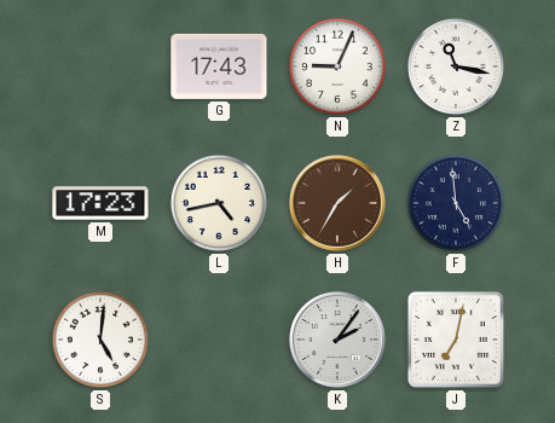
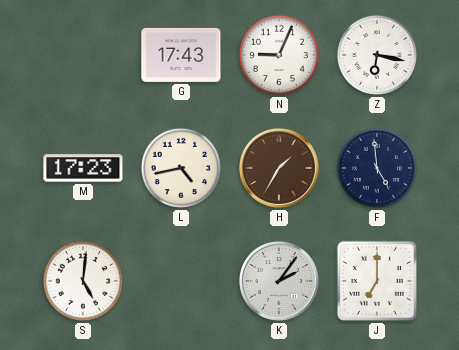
Z: 11:17 -> 6:17 (377, 55)
J: 7:02 -> 7:00 (377, 281)
